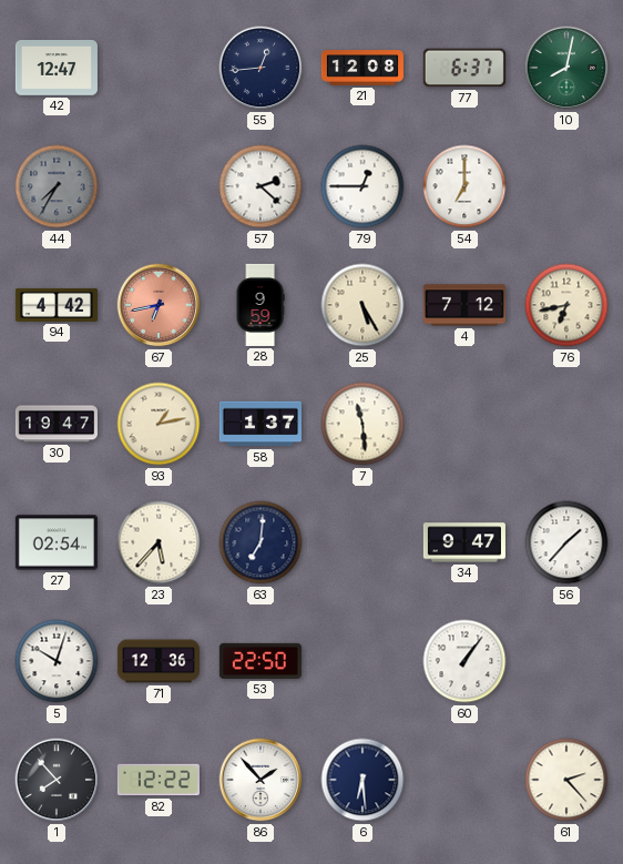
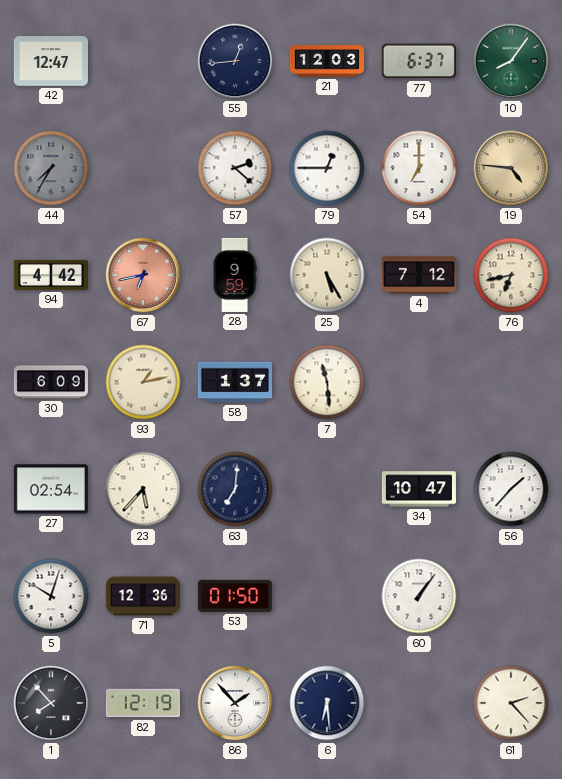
21: 12:08 -> 12:03 (327, 61)
10: 8:02 -> 8:06 (511, 61)
19: none -> 4:46 (511, 168)
30: 19:47 -> 6:09 (51, 382)
34: 9:47 -> 10:47 (419, 489)
53: 22:50 -> 01:50 (235, 596)
82: 12:22 -> 12:19 (143, 703)
